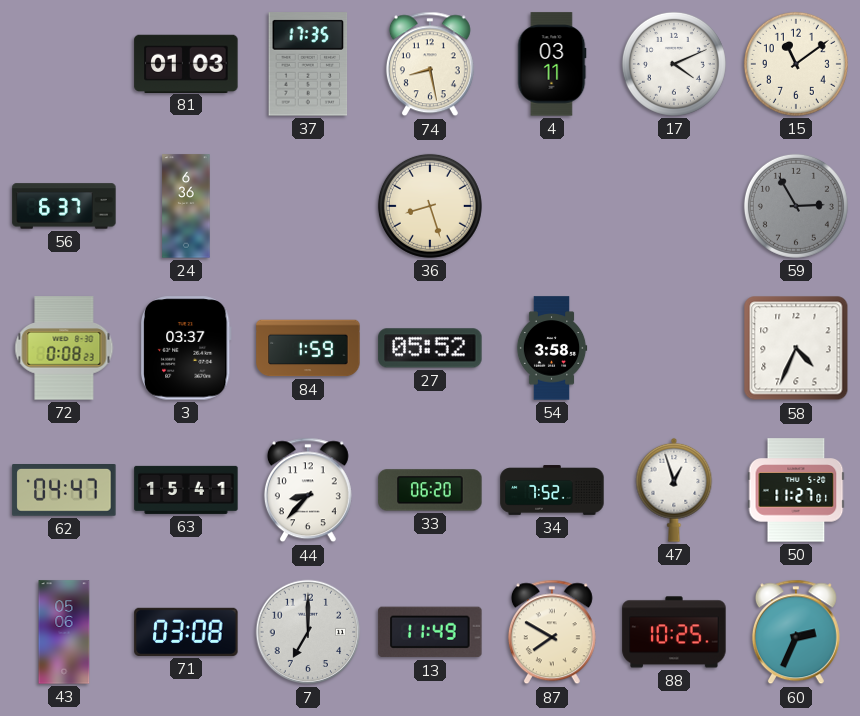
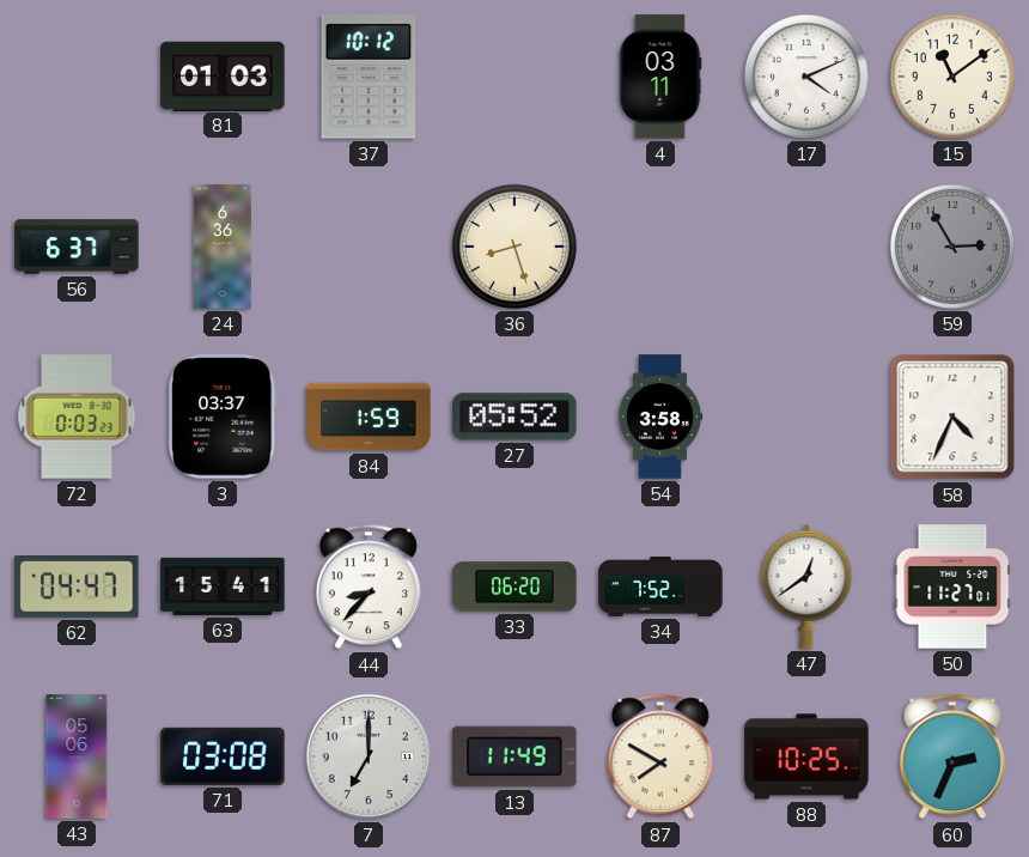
37: 17:35 -> 10:12 (369, 77)
74: 8:28 -> none (430, 64)
72: 0:08 -> 0:03 (77, 417)
47: 12:57 -> 12:39 (806, 586)
